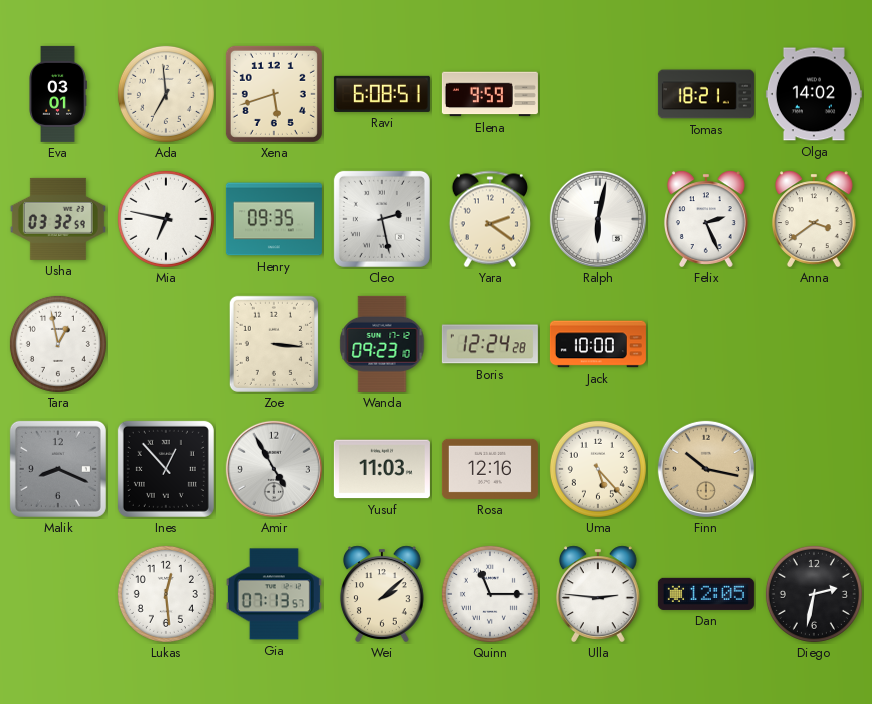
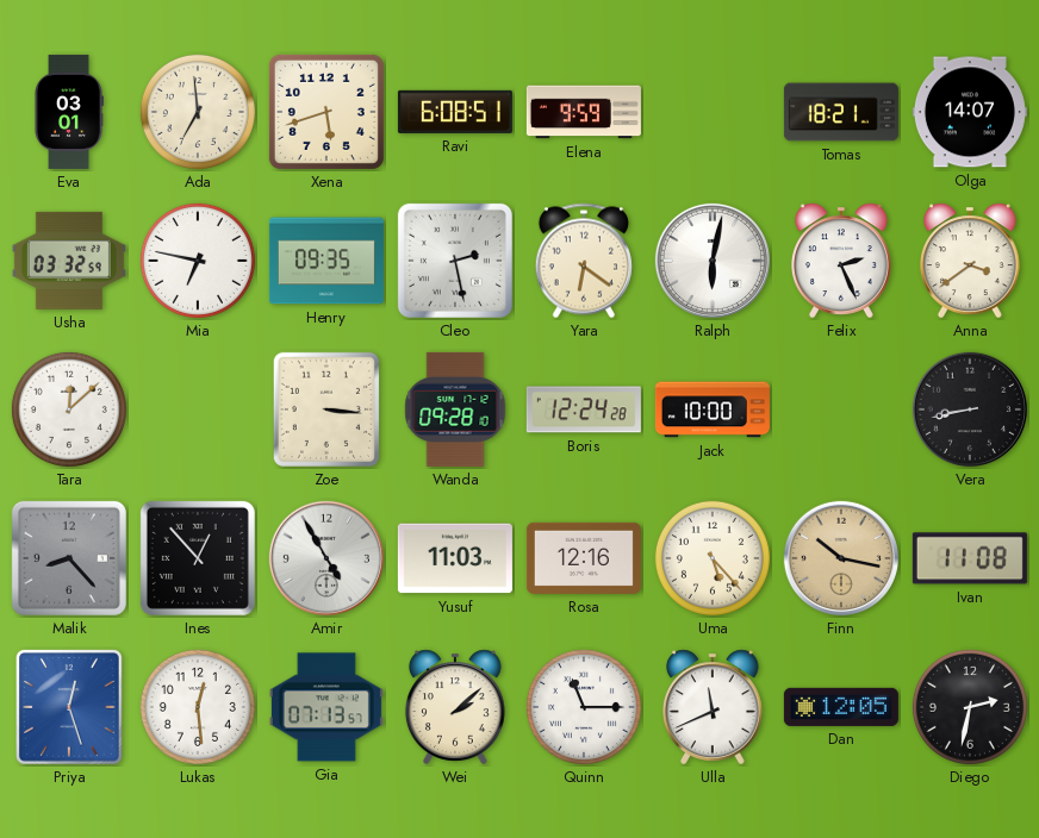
Olga: 14:02 -> 14:07 (970, 112)
Yara: 2:21 -> 6:21 (584, 261)
Tara: 12:58 -> 12:08 (69, 409)
Wanda: 09:23 -> 09:28 (455, 409)
Vera: none -> 8:43 (970, 409)
Malik: 8:19 -> 8:23 (69, 558)
Ivan: none -> 11:08 (970, 558)
Priya: none -> 12:27 (70, 708)
Ulla: 2:46 -> 11:41 (713, 707)
